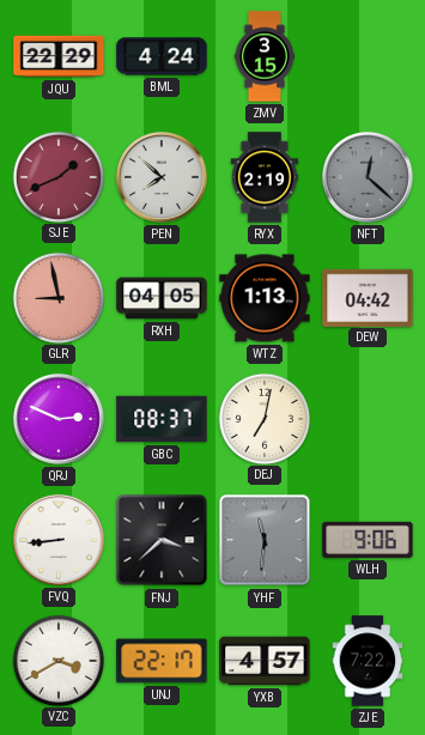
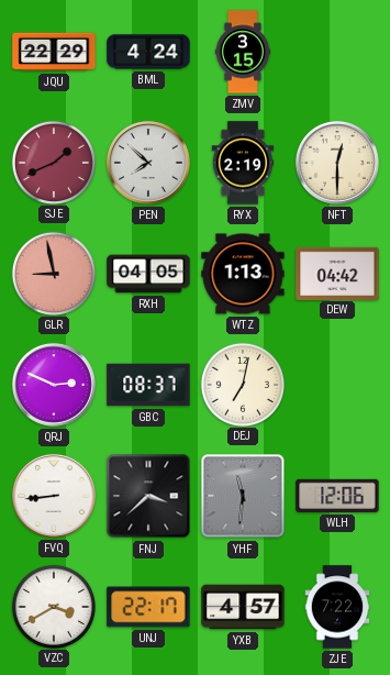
NFT: 12:22 -> 12:30 (337, 163)
NFT dial: grey -> cream (337, 163)
WLH: 9:06 -> 12:06 (337, 496)
